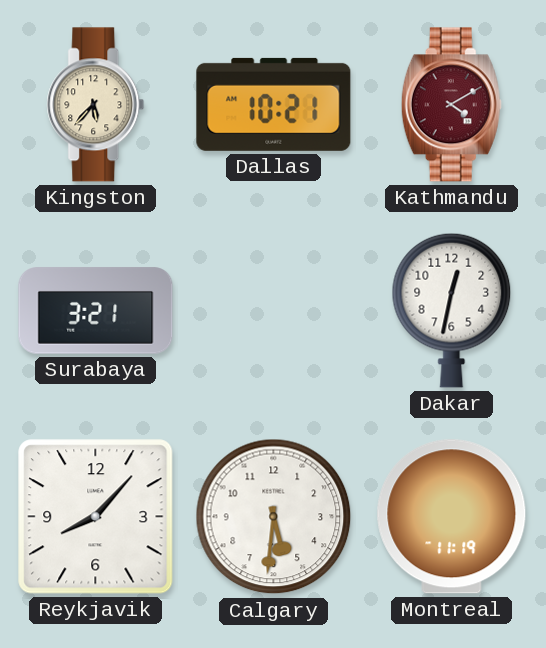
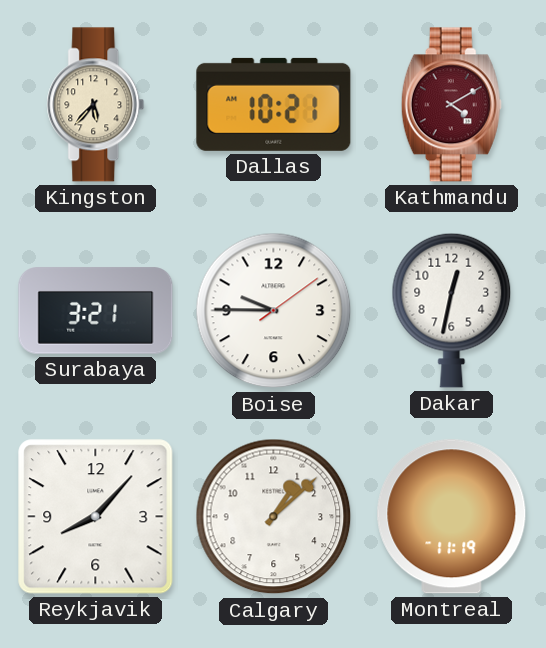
Boise: none -> 9:45 (274, 311)
Calgary: 5:31 -> 1:08 (274, 517)
